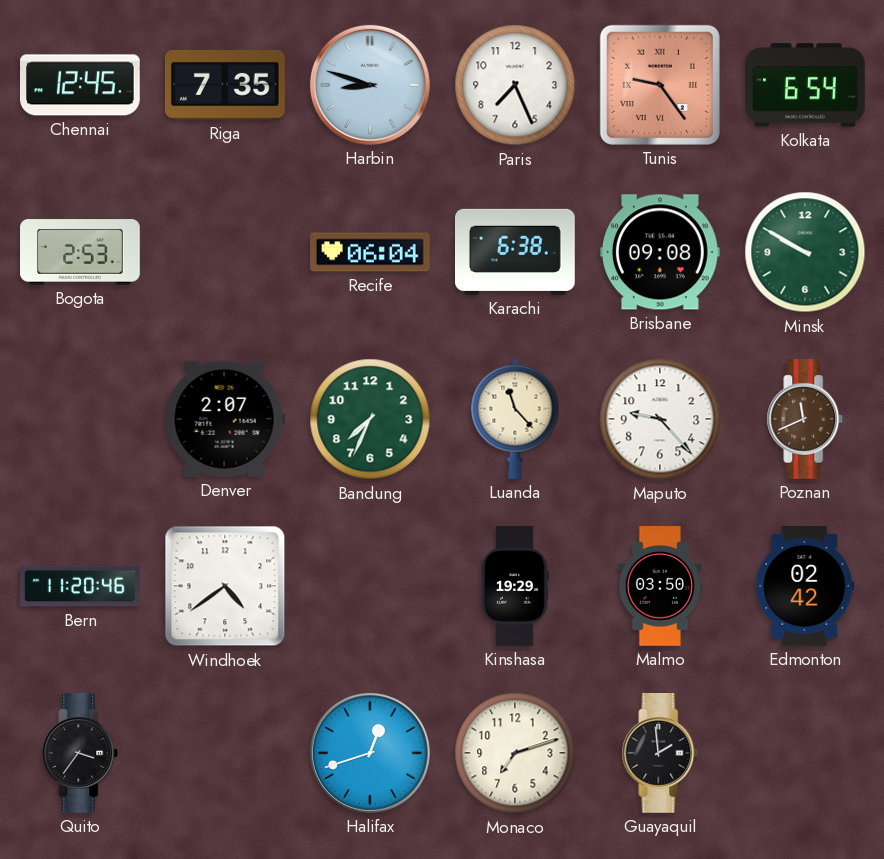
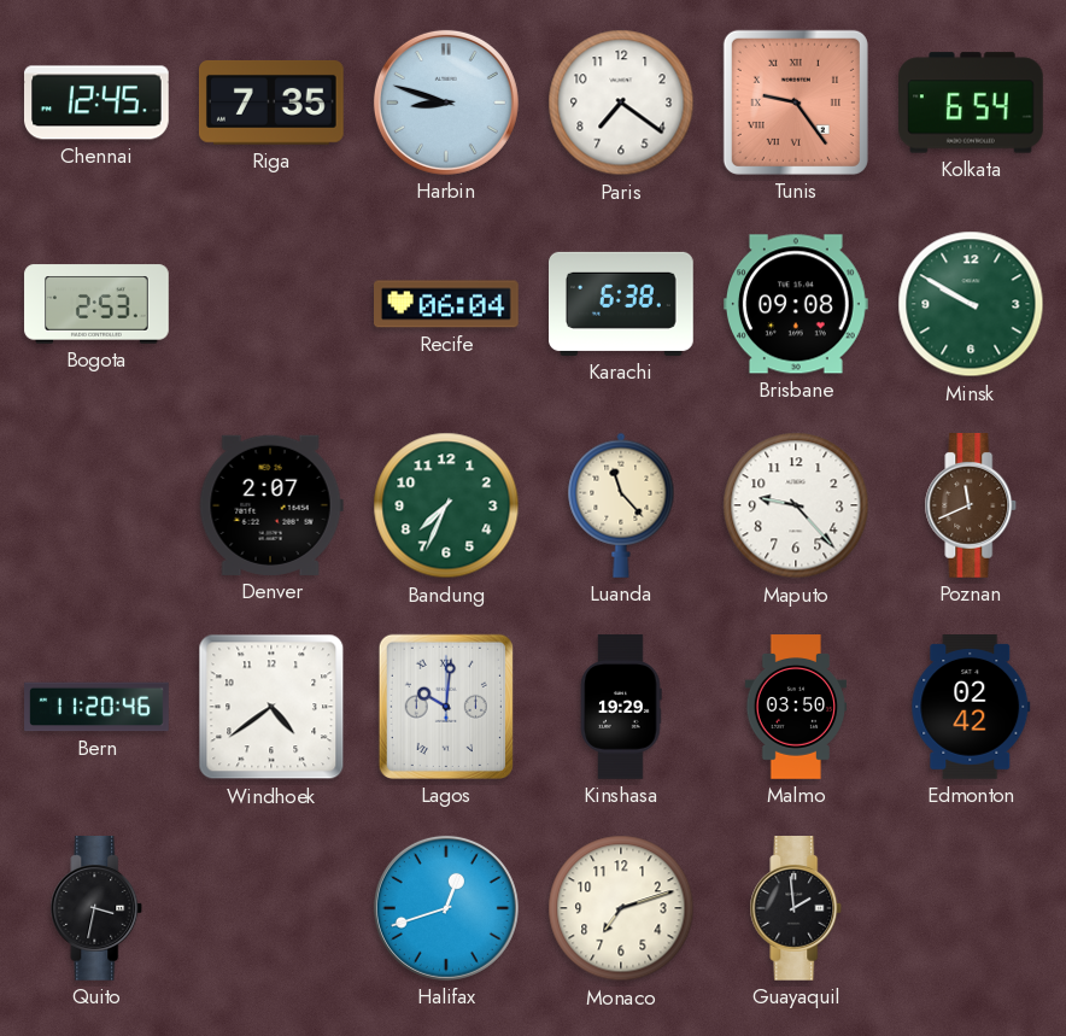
Paris: 7:26 -> 7:21 (621, 103)
Lagos: none -> 10:01 (446, 707)
Quito: 3:36 -> 3:32 (96, 909)
